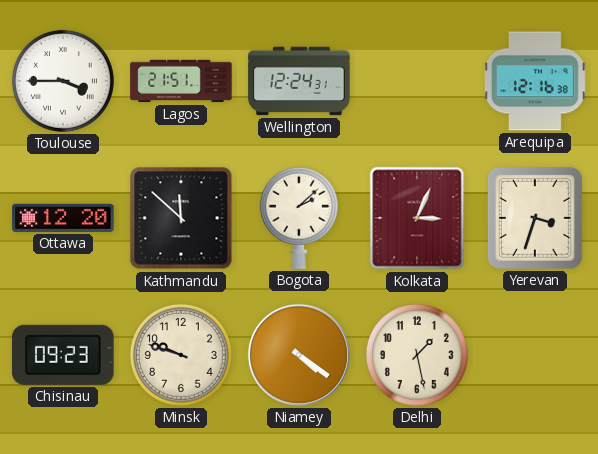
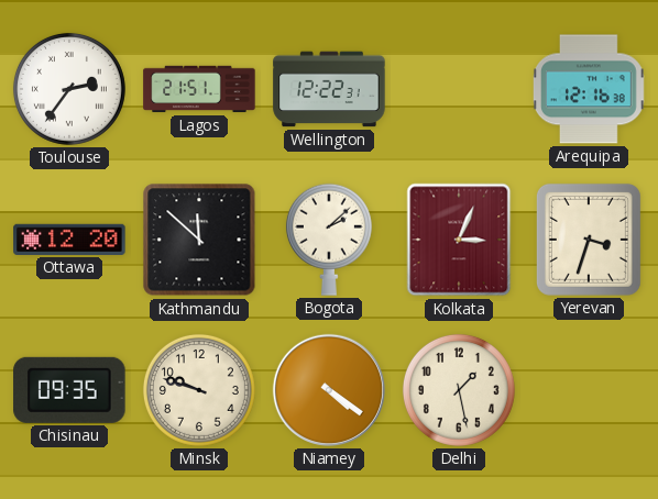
Toulouse: 3:45 -> 2:36 (69, 89)
Wellington: 12:24 -> 12:22 (329, 89)
Chisinau: 09:23 -> 09:35 (69, 390)
